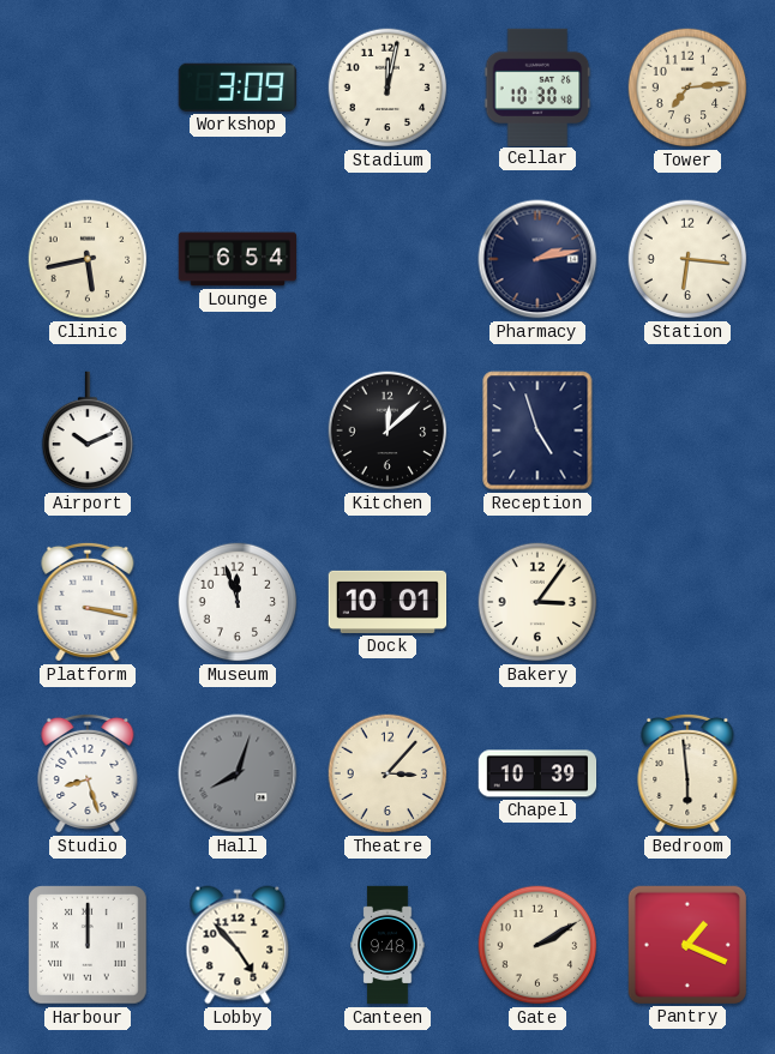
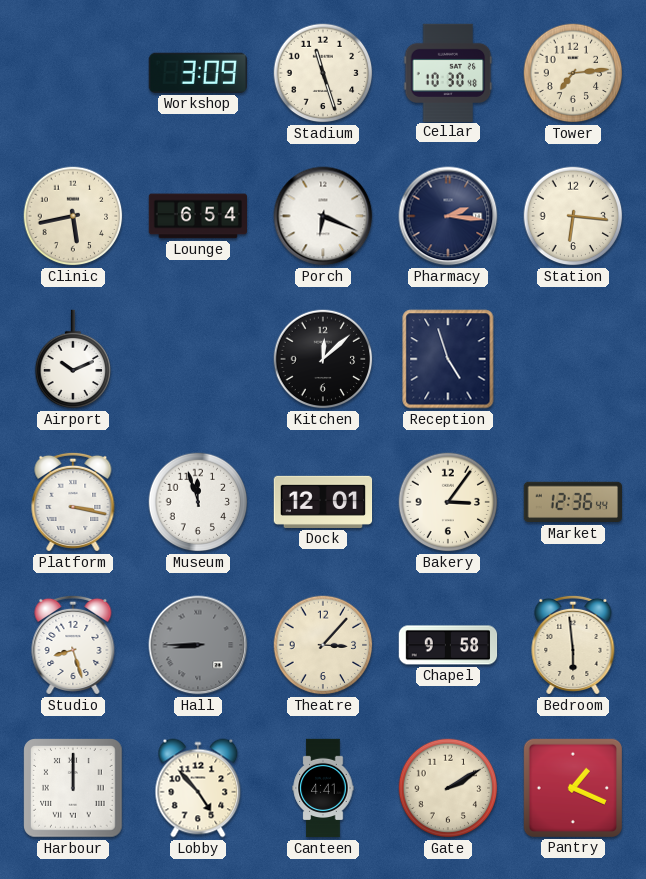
Stadium: 12:02 -> 11:27 (323, 73)
Porch: none -> 6:19 (323, 216)
Pharmacy: 2:13 -> 2:16 (448, 216)
Dock: 10:01 -> 12:01 (323, 502)
Market: none -> 12:36 (572, 502)
Hall: 8:03 -> 8:45 (198, 645)
Chapel: 10:39 -> 9:58 (448, 645)
Canteen: 9:48 -> 4:41 (323, 788)
